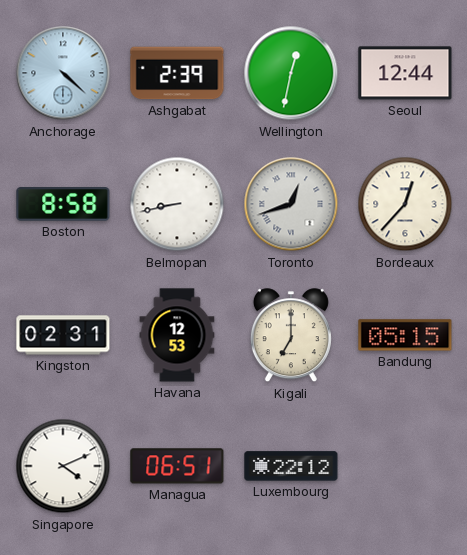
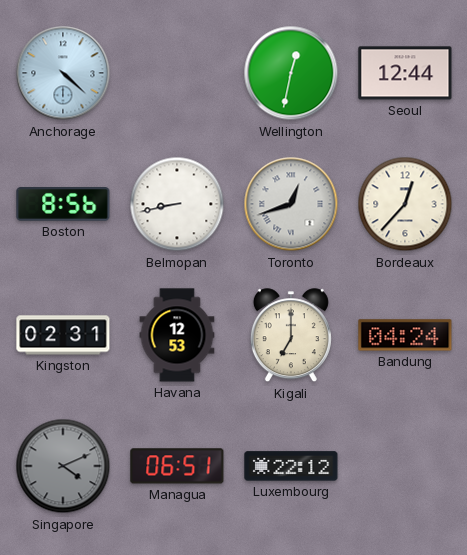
Ashgabat: 2:39 -> none (177, 73)
Boston: 8:58 -> 8:56 (63, 204)
Bandung: 05:15 -> 04:24 (405, 335)
Singapore dial: white -> grey (63, 466)
